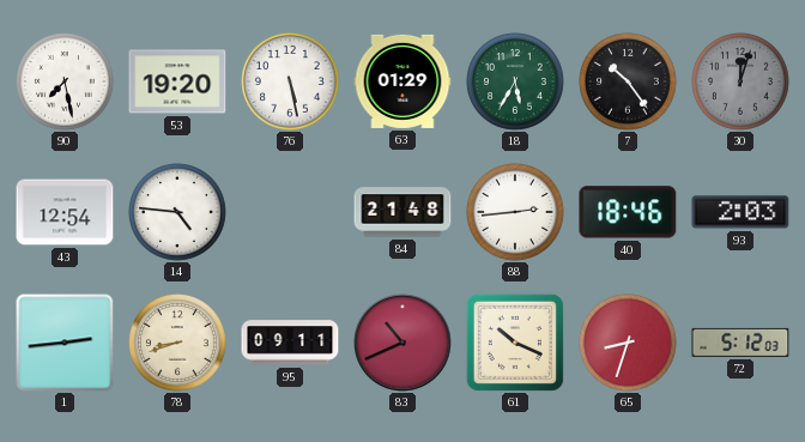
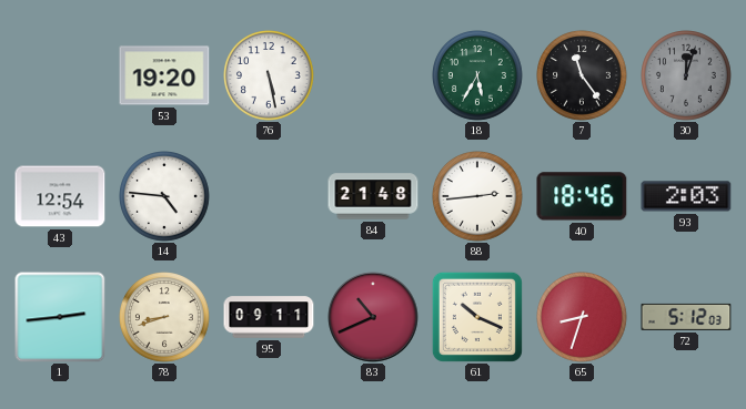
90: 7:28 -> none (66, 83)
63: 01:29 -> none (402, 81)
7: 10:24 -> 11:24 (583, 76)
